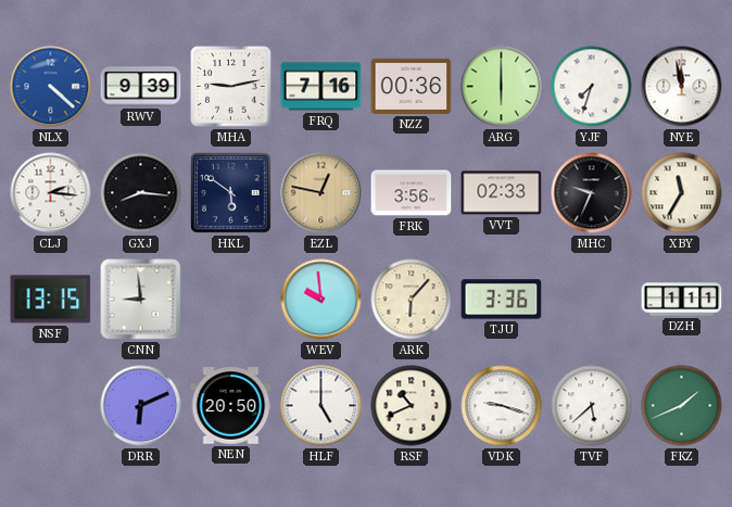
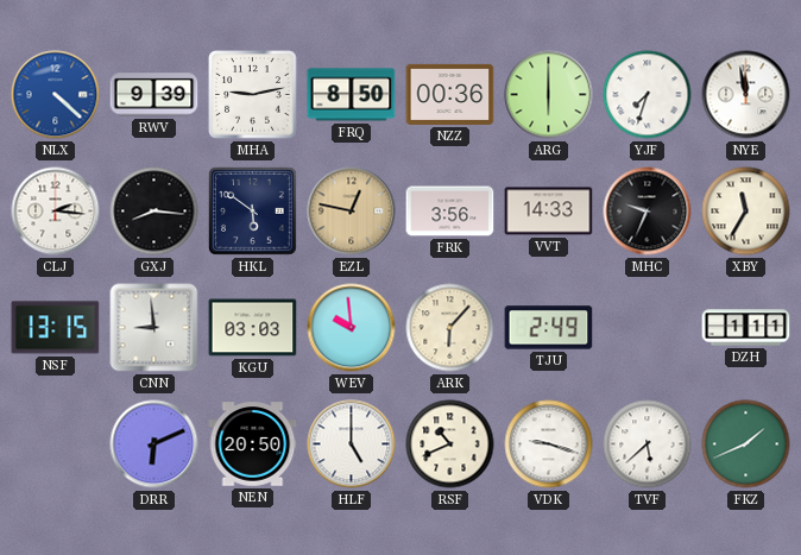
FRQ: 7:16 -> 8:50 (352, 95)
VVT: 02:33 -> 14:33 (549, 212)
KGU: none -> 03:03 (253, 328)
TJU: 3:36 -> 2:49 (549, 328)
